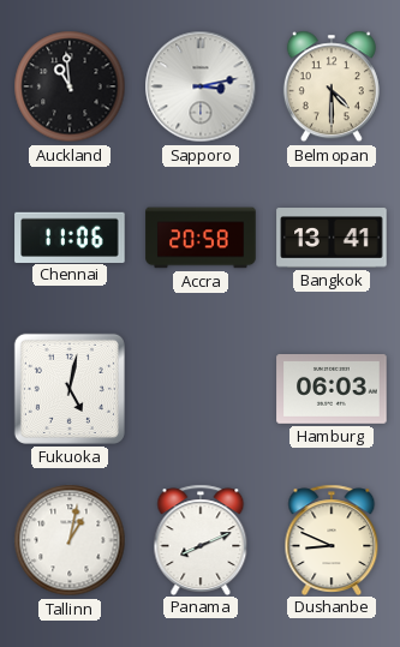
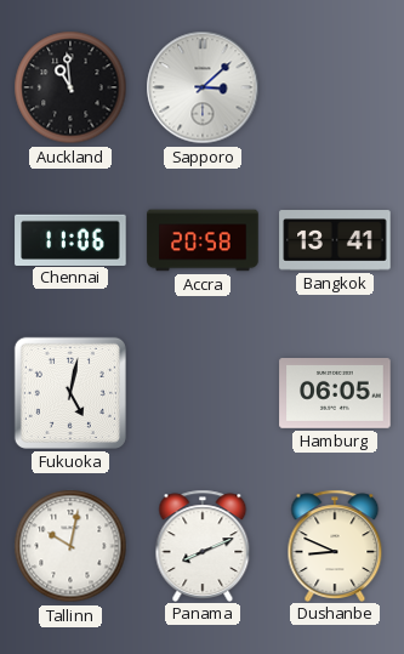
Sapporo: 3:13 -> 3:08 (203, 87)
Belmopan: 4:30 -> none (332, 86)
Hamburg: 06:03 -> 06:05 (335, 394)
Tallinn: 1:02 -> 10:02 (70, 546)
